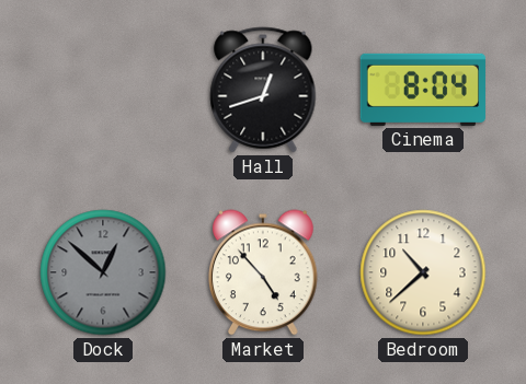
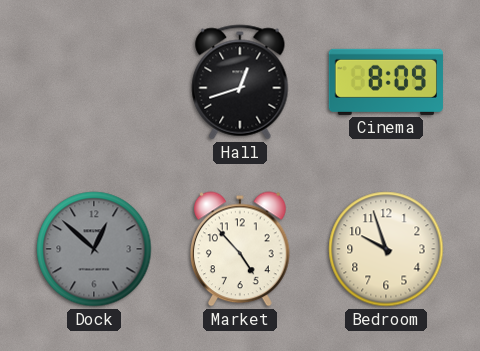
Cinema: 8:04 -> 8:09 (386, 82)
Bedroom: 10:38 -> 9:57 (386, 249)
